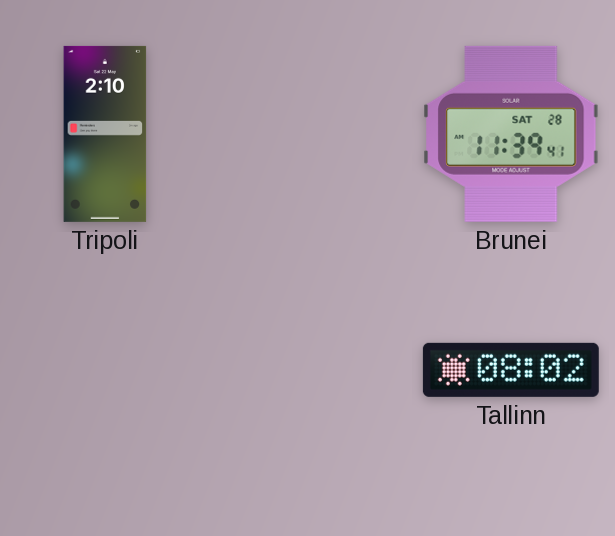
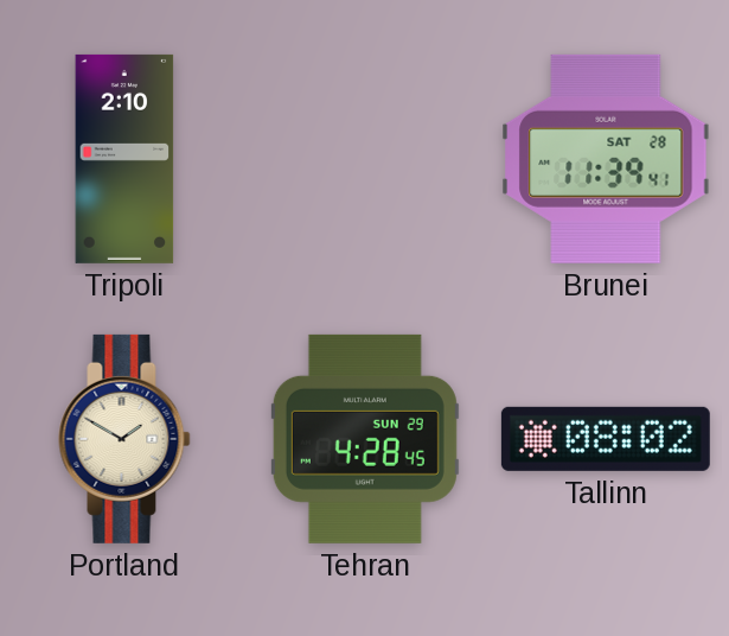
Portland: none -> 1:50 (124, 439)
Tehran: none -> 4:28 (365, 439)
